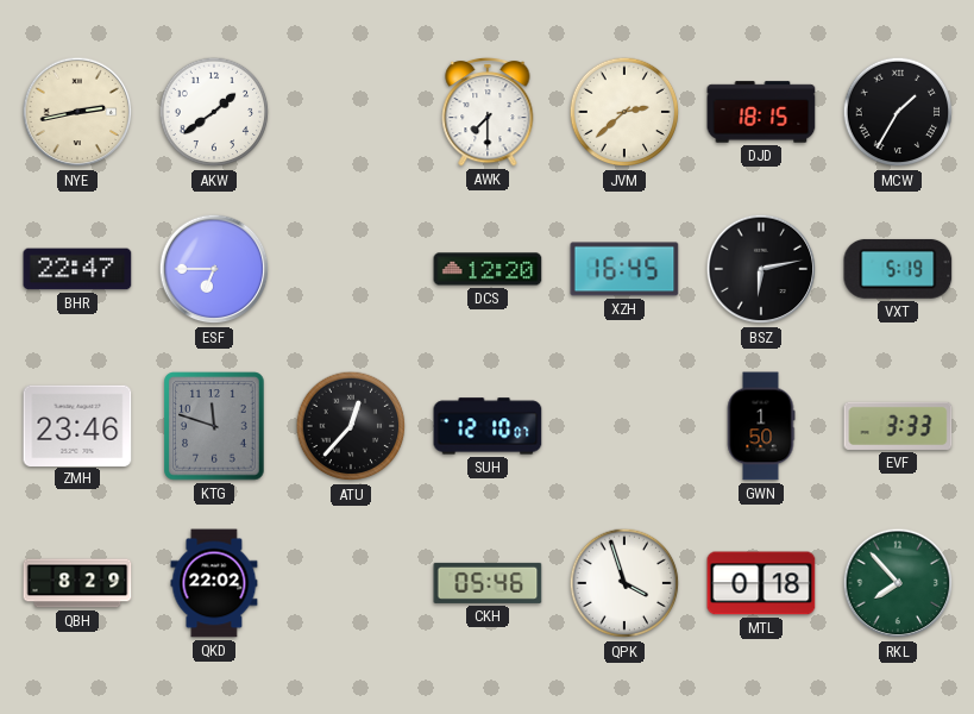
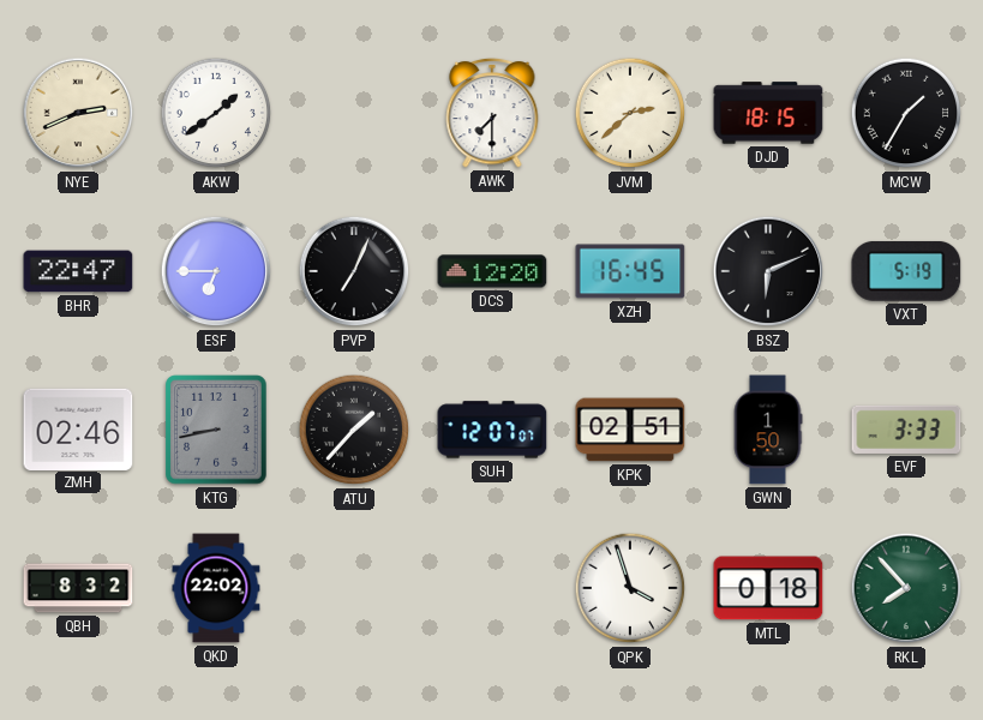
NYE: 2:43 -> 2:41 (78, 113)
PVP: none -> 7:04 (354, 271)
BSZ: 6:13 -> 6:11 (768, 271)
ZMH: 23:46 -> 02:46 (78, 428)
KTG: 11:48 -> 8:43 (216, 430)
ATU: 12:37 -> 1:37 (354, 430)
SUH: 12:10 -> 12:07 (492, 430)
KPK: none -> 02:51 (630, 430)
QBH: 8:29 -> 8:32 (78, 588)
CKH: 05:46 -> none (488, 583)
